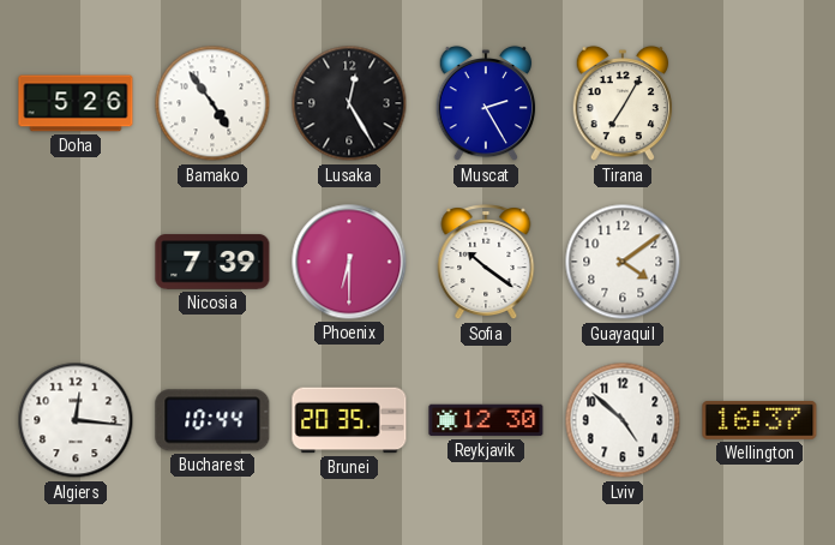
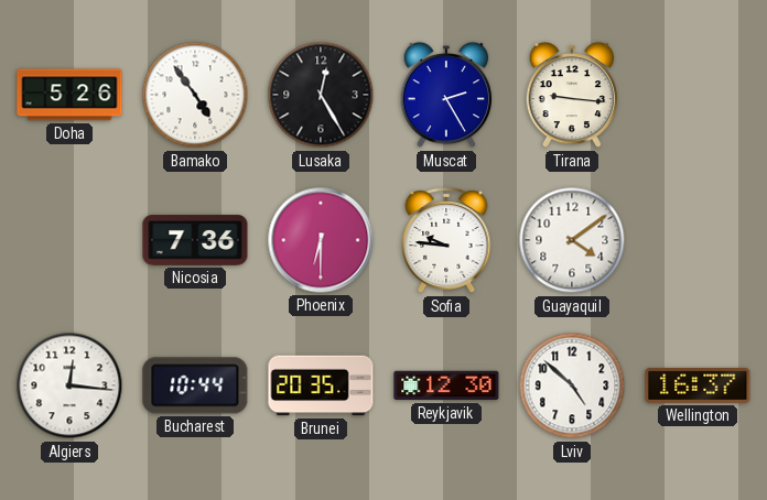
Tirana: 7:05 -> 9:16 (572, 95)
Nicosia: 7:39 -> 7:36 (195, 240)
Sofia: 10:21 -> 9:46 (446, 241)
